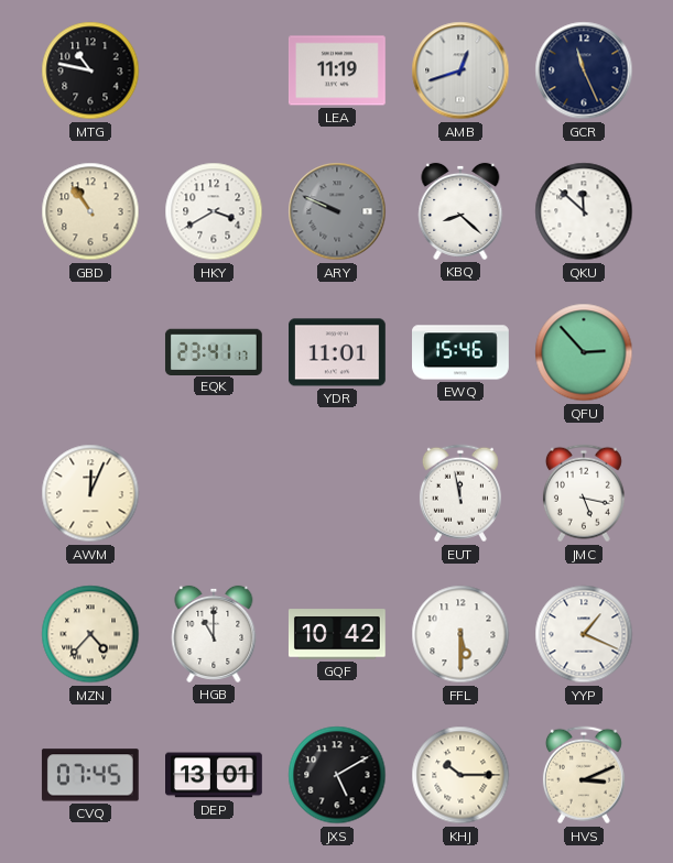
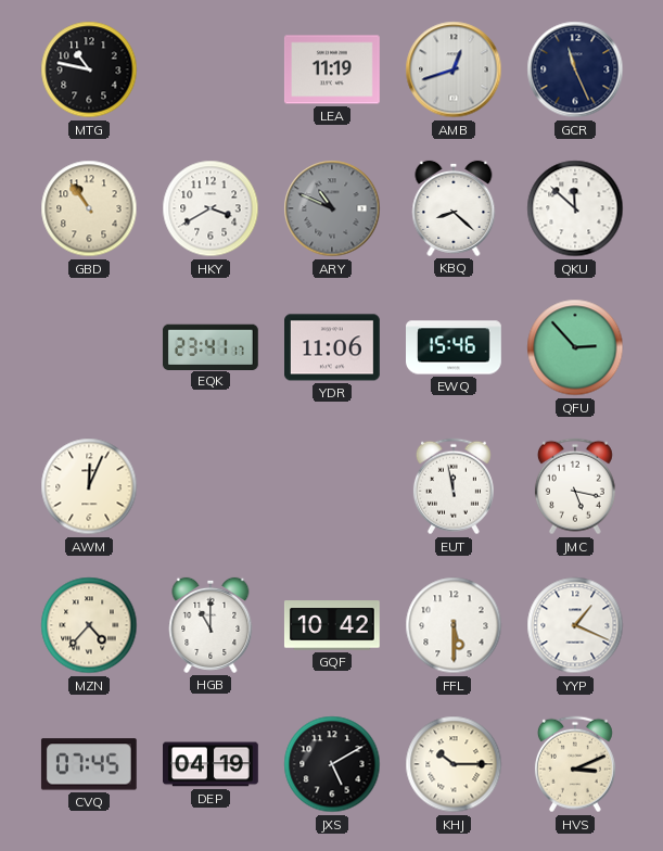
ARY: 9:49 -> 10:49 (332, 208)
YDR: 11:01 -> 11:06 (333, 347)
DEP: 13:01 -> 04:19 (212, 764)
